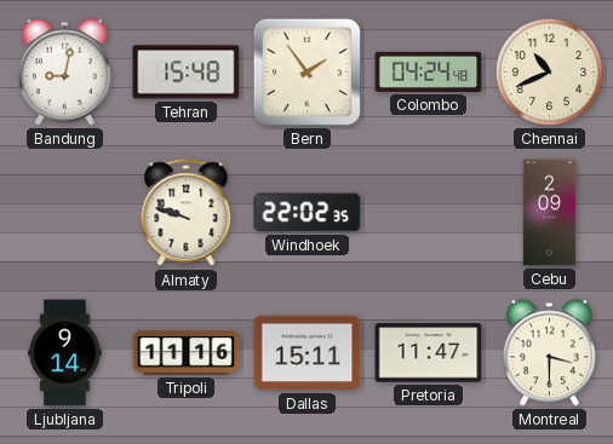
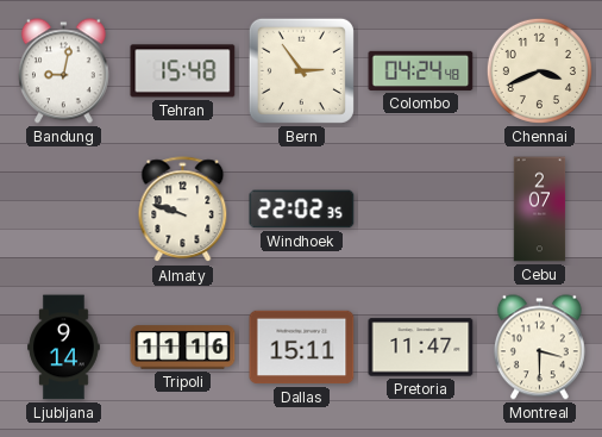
Bern: 1:54 -> 2:54 (301, 70)
Chennai: 10:41 -> 3:41 (539, 70)
Cebu: 2:09 -> 2:07 (540, 210)
